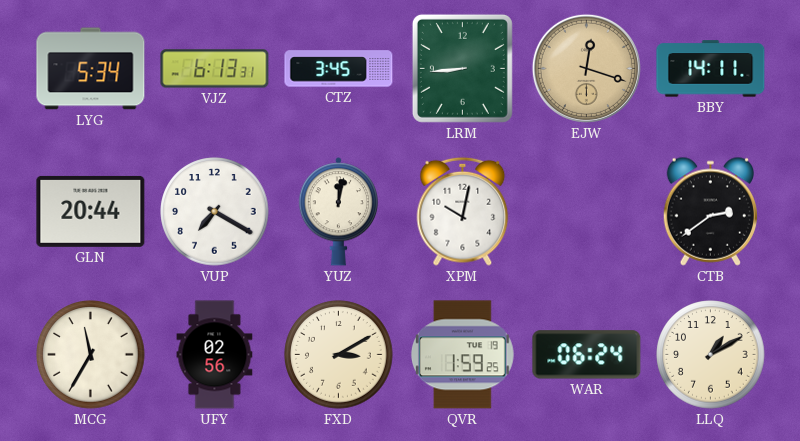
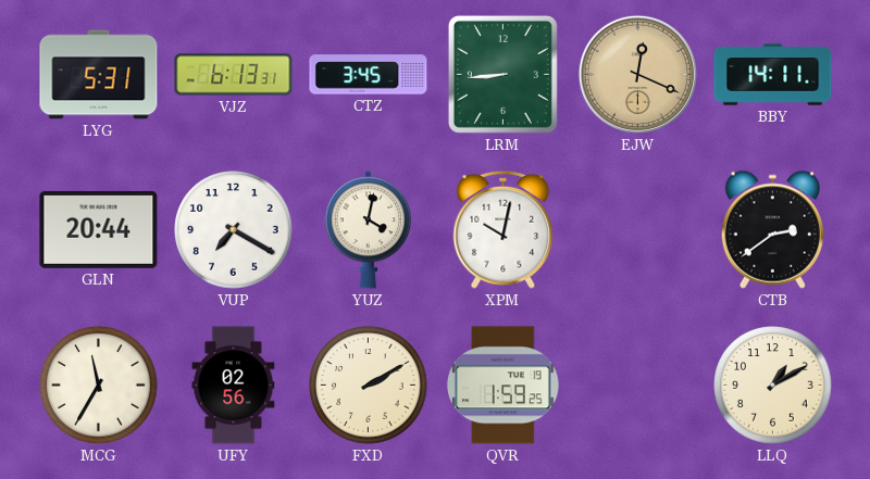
LYG: 5:34 -> 5:31 (99, 75)
EJW: 12:18 -> 12:19 (637, 74)
YUZ: 12:02 -> 4:02 (368, 230)
FXD: 3:10 -> 2:10 (369, 386)
WAR: 06:24 -> none (587, 355)
